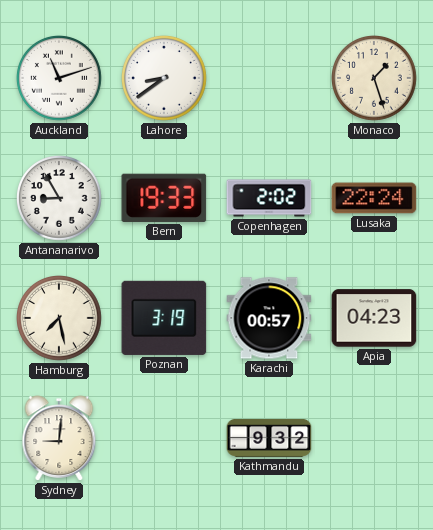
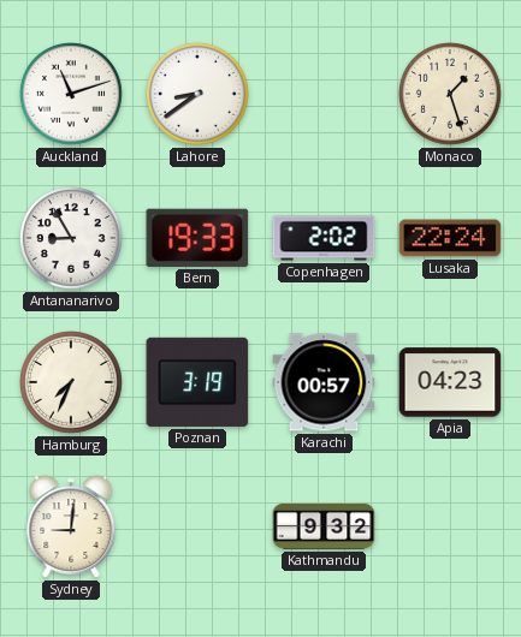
Hamburg: 7:28 -> 7:34 (72, 383)
